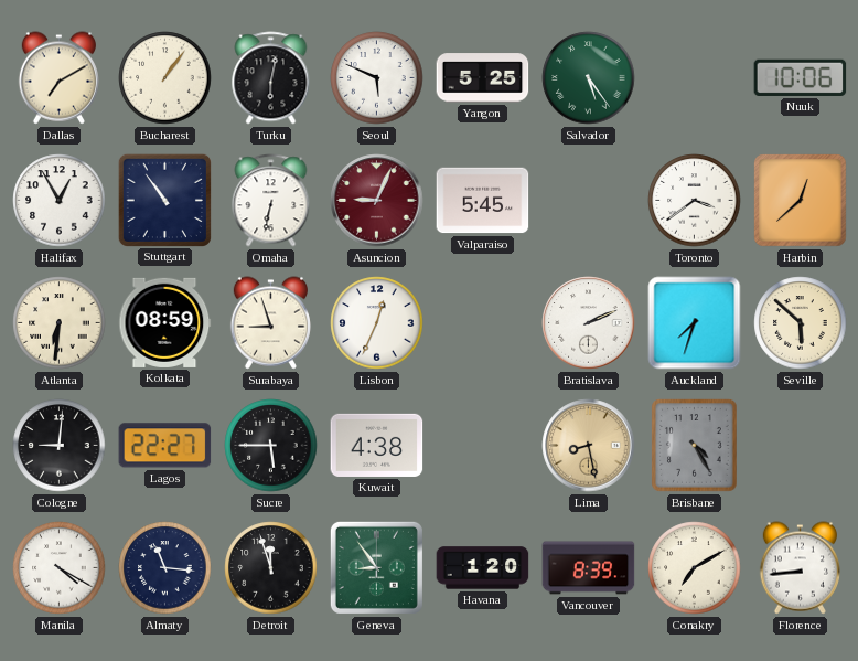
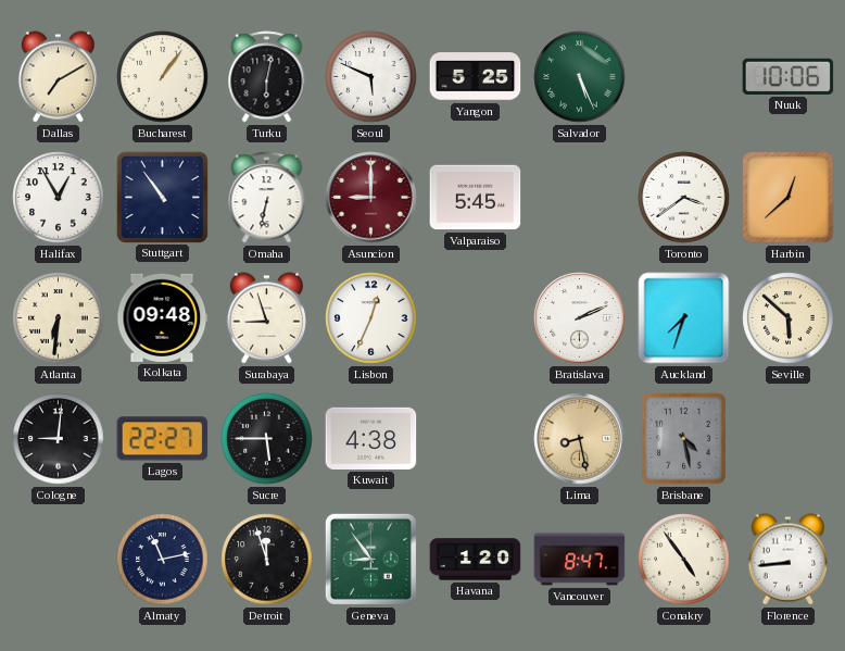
Salvador: 5:24 -> 5:26 (580, 77)
Asuncion: 9:04 -> 9:00 (371, 198)
Kolkata: 08:59 -> 09:48 (163, 317)
Brisbane: 4:25 -> 4:28 (684, 439)
Manila: 4:20 -> none (60, 568)
Almaty: 11:16 -> 11:13 (163, 560)
Vancouver: 8:39 -> 8:47 (580, 560)
Conakry: 7:10 -> 4:54 (684, 560)
